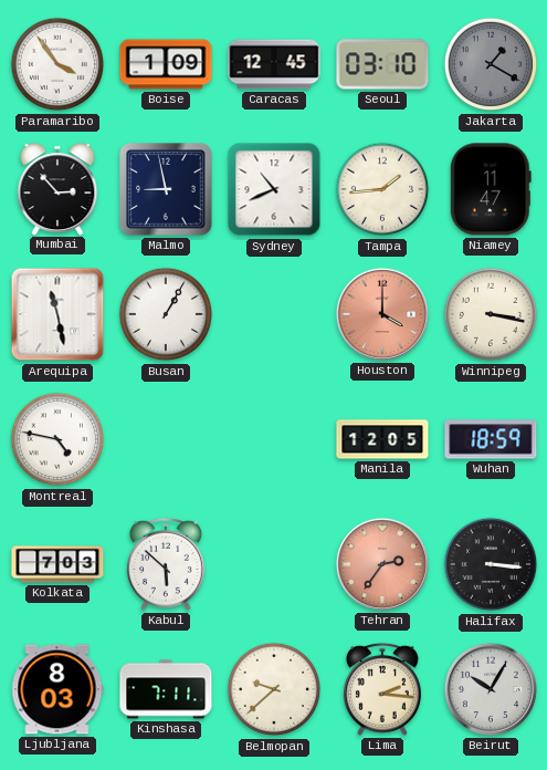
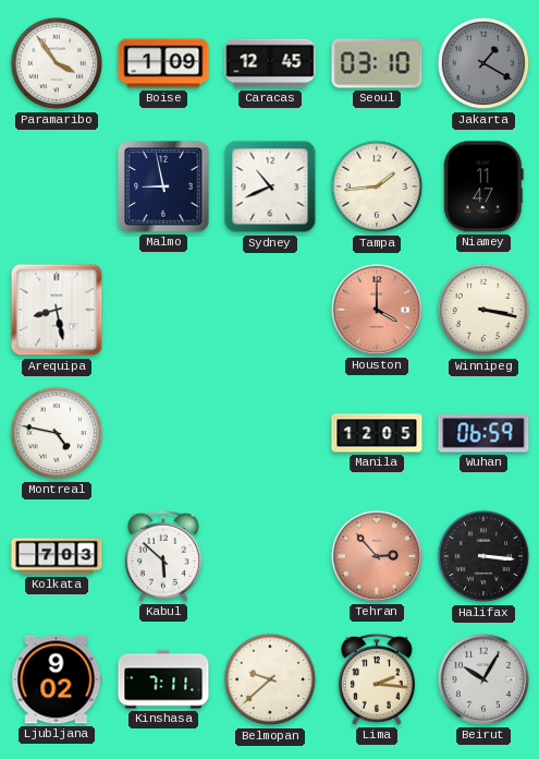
Mumbai: 2:53 -> none (57, 189)
Arequipa: 11:28 -> 8:28 (57, 310)
Busan: 1:05 -> none (166, 314)
Wuhan: 18:59 -> 06:59 (483, 433)
Tehran: 2:36 -> 2:53 (377, 556)
Ljubljana: 8:03 -> 9:02 (57, 679)
